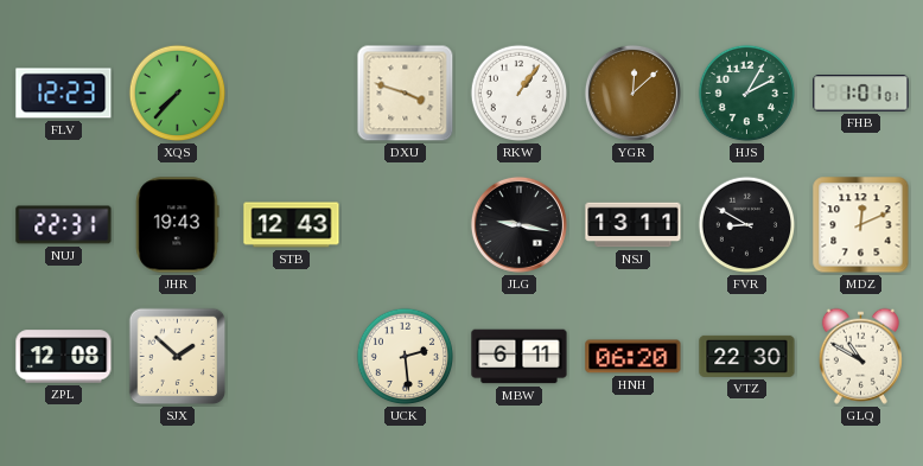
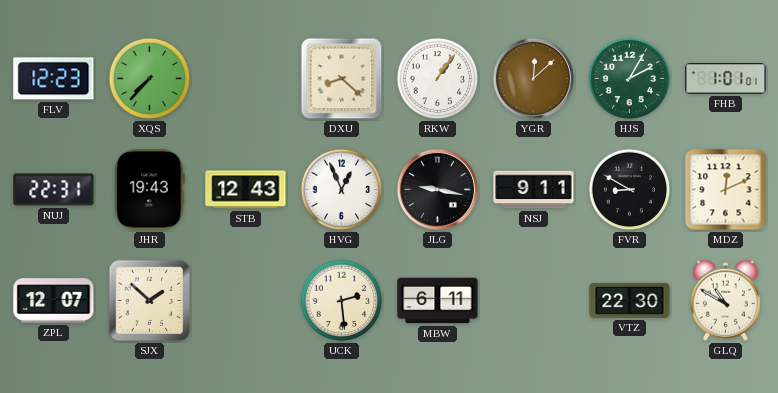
DXU: 3:48 -> 8:22 (342, 79)
HVG: none -> 12:56 (342, 190)
NSJ: 13:11 -> 9:11 (534, 190)
ZPL: 12:08 -> 12:07 (54, 301)
HNH: 06:20 -> none (634, 357)
